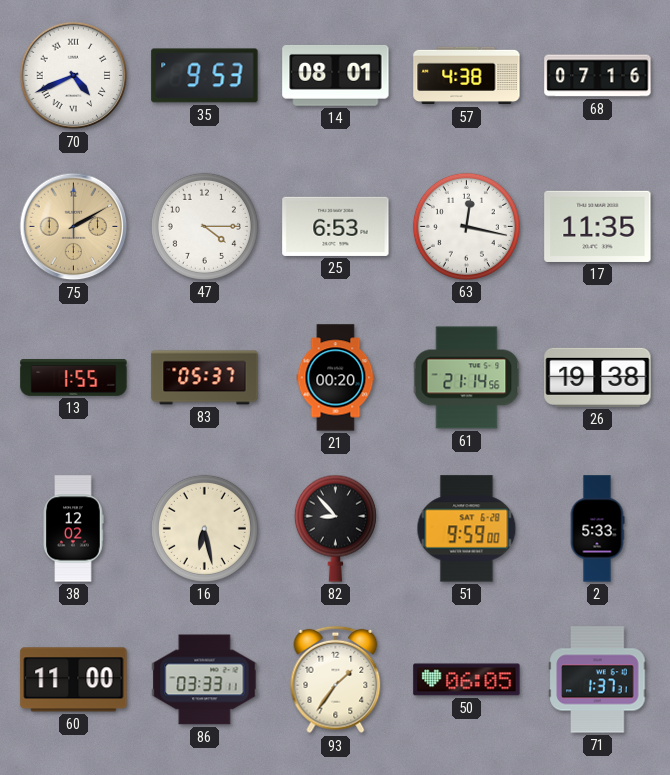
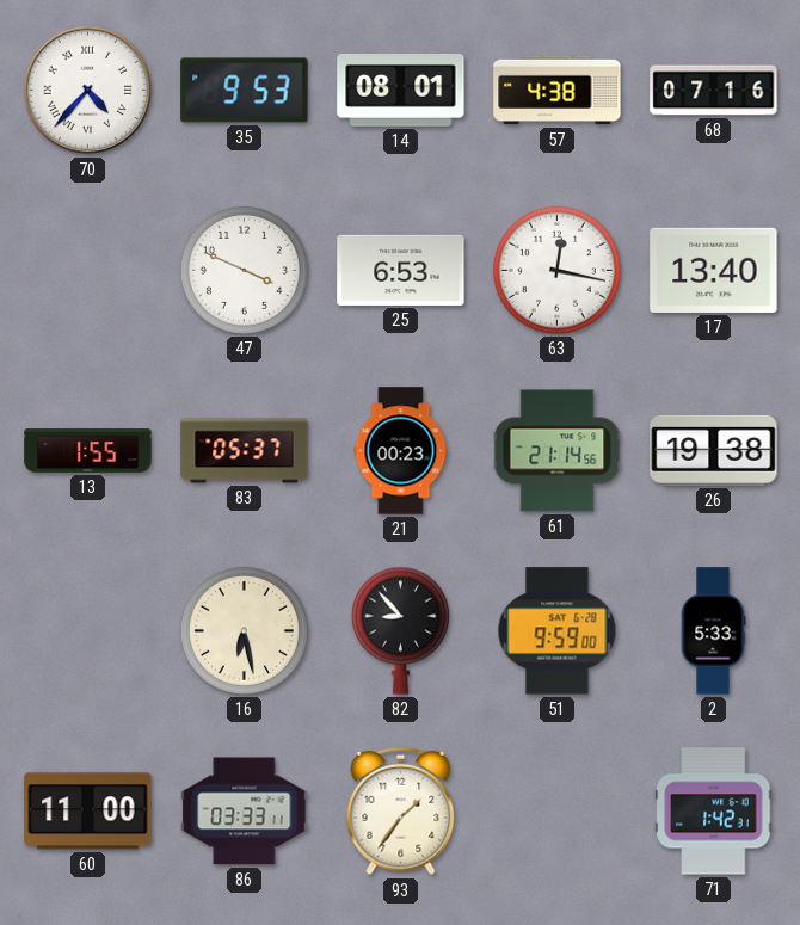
70: 4:41 -> 4:37 (88, 91)
75: 2:10 -> none (74, 227)
47: 4:15 -> 3:49 (244, 270)
17: 11:35 -> 13:40 (714, 270)
21: 00:20 -> 00:23 (401, 451)
38: 12:02 -> none (73, 529)
50: 06:05 -> none (467, 680)
71: 1:37 -> 1:42 (714, 812)
